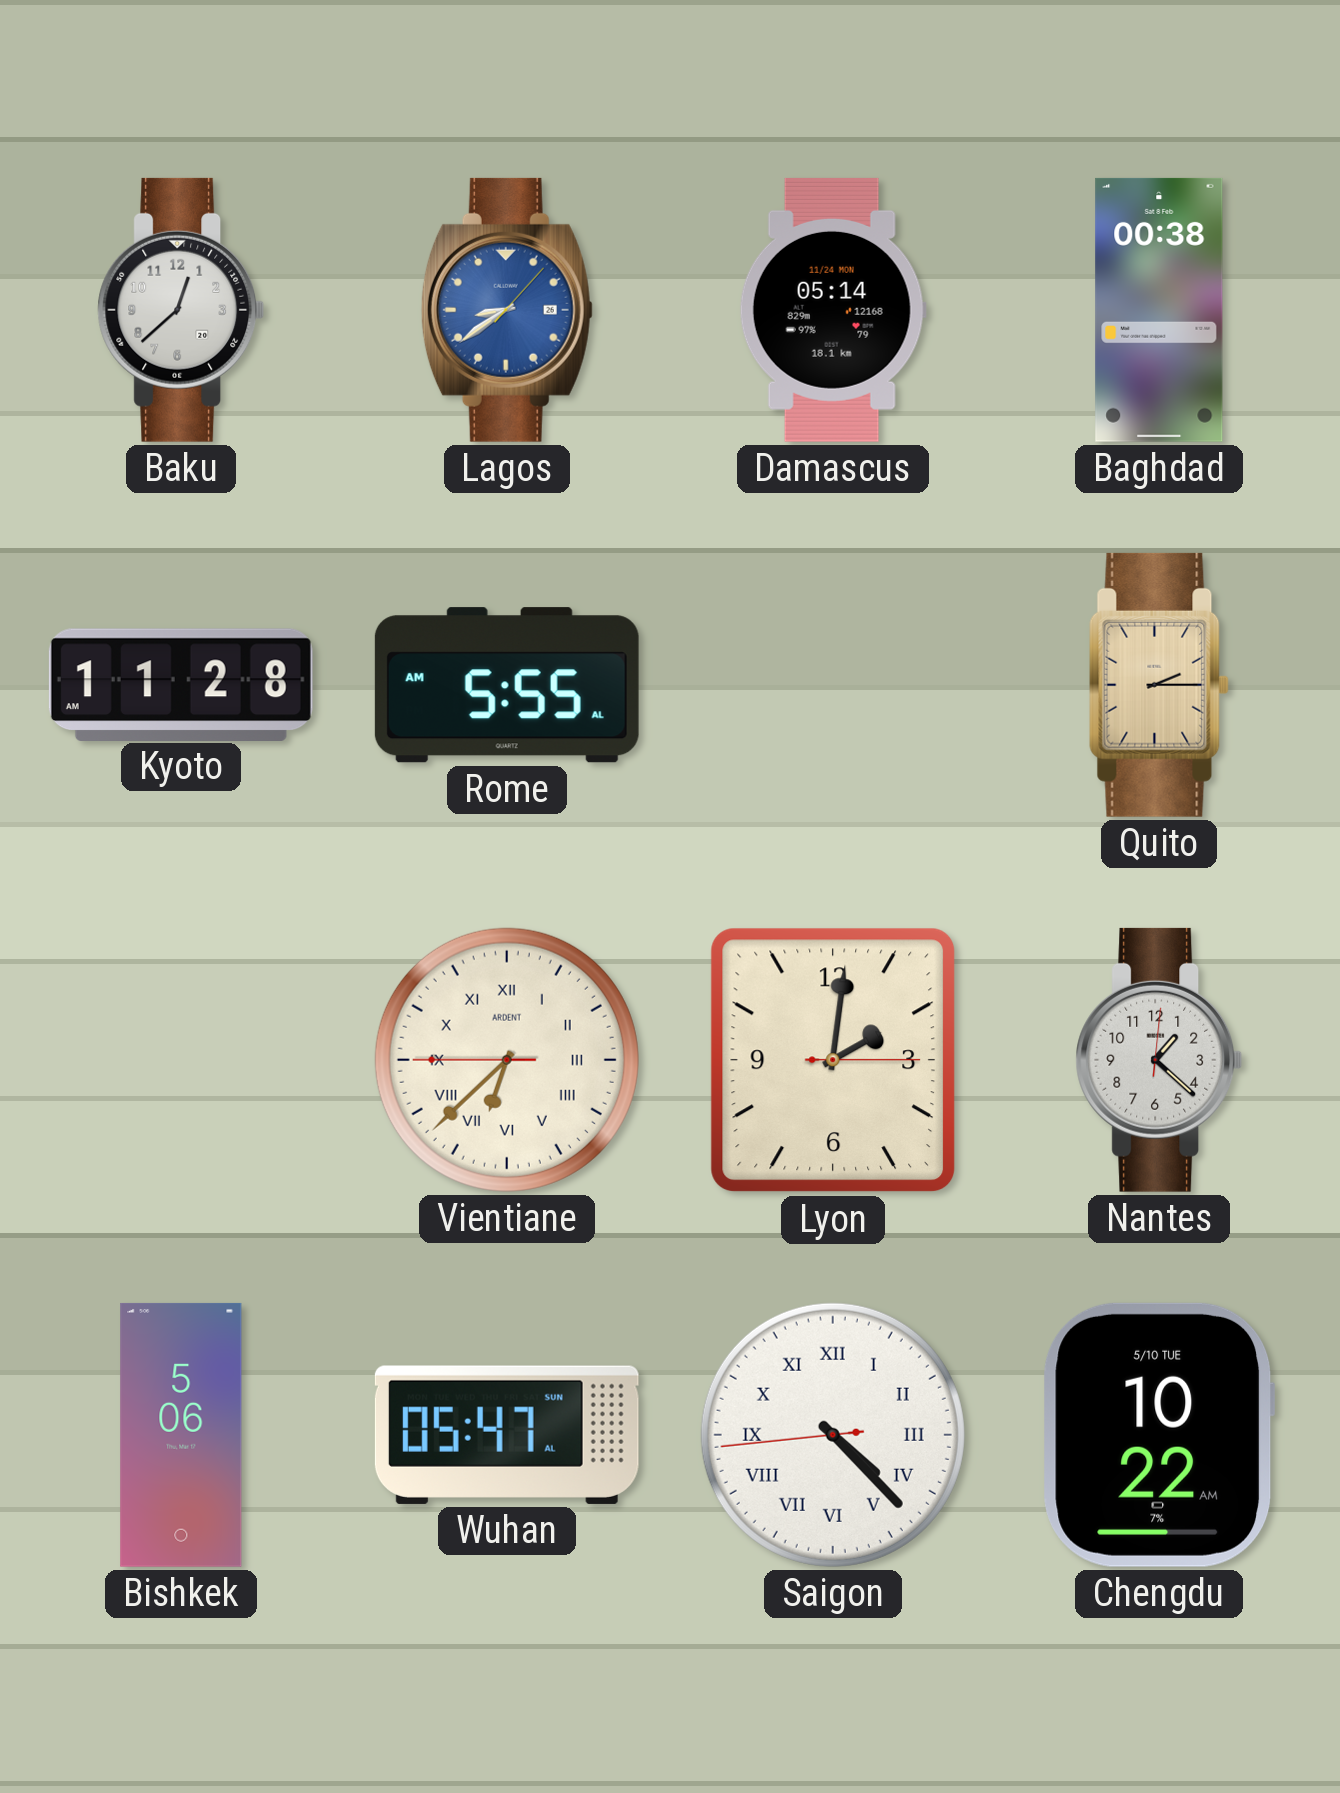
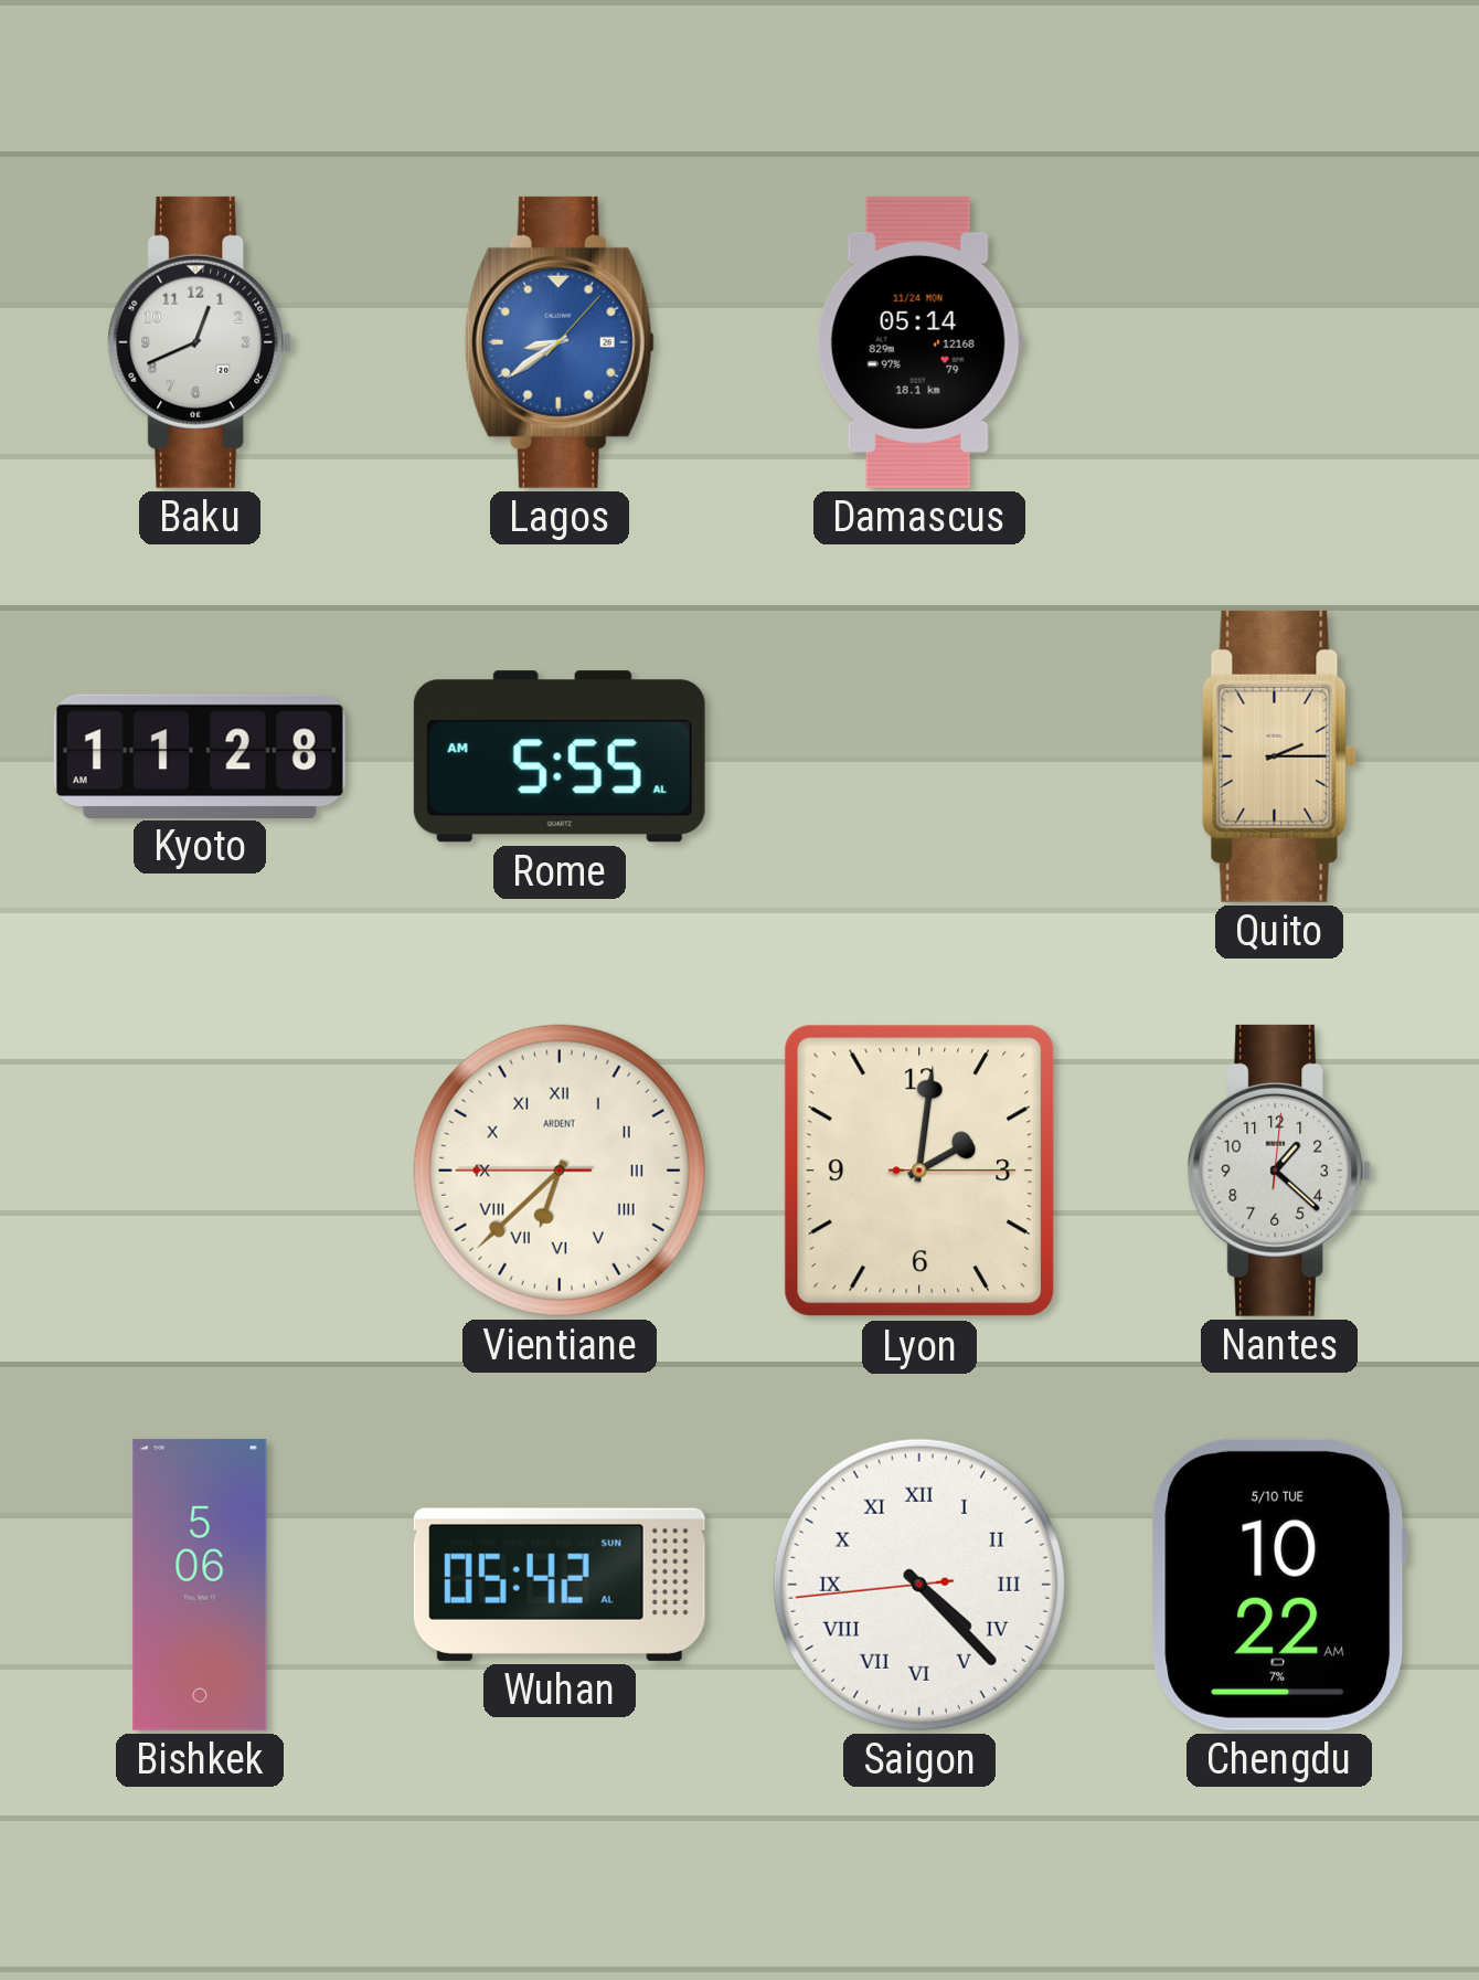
Baku: 12:38 -> 12:41 (200, 342)
Baghdad: 00:38 -> none (1159, 310)
Wuhan: 05:47 -> 05:42 (560, 1585)
